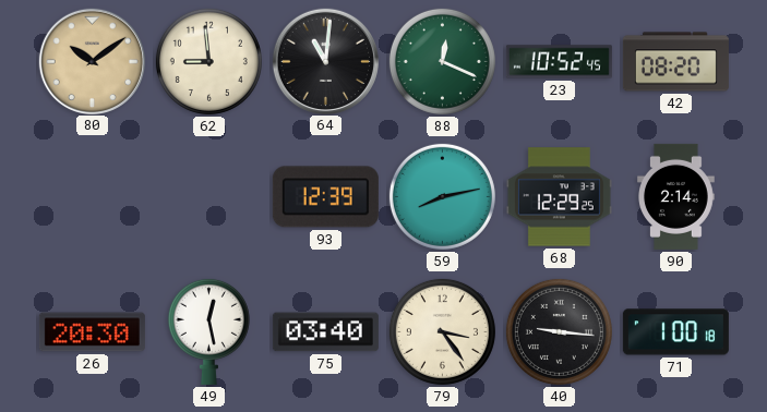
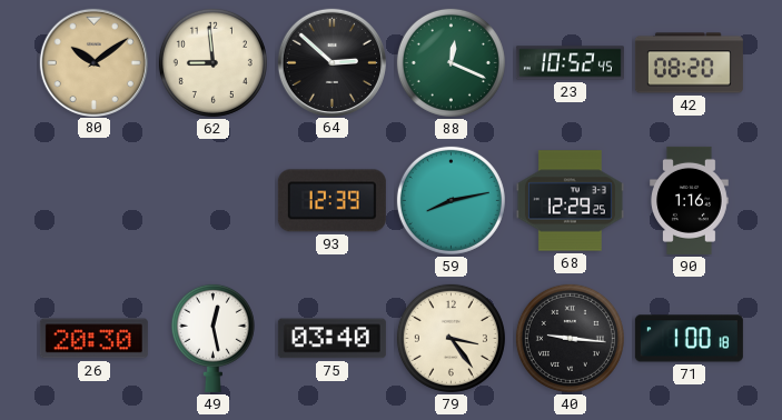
64: 11:01 -> 2:52 (331, 62)
90: 2:14 -> 1:16 (690, 200)
